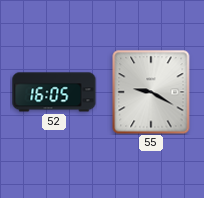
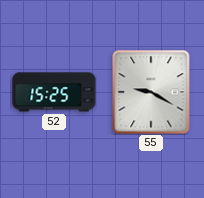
52: 16:05 -> 15:25 (54, 92)
